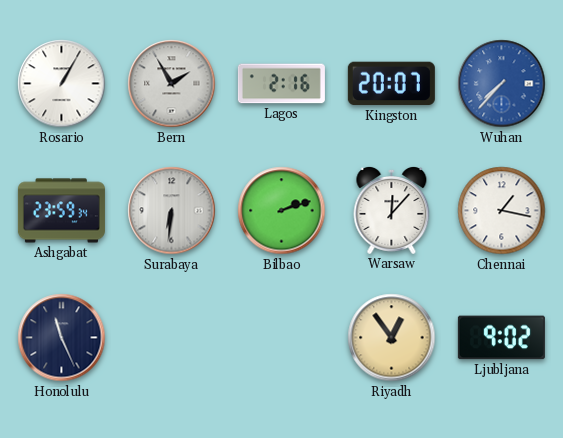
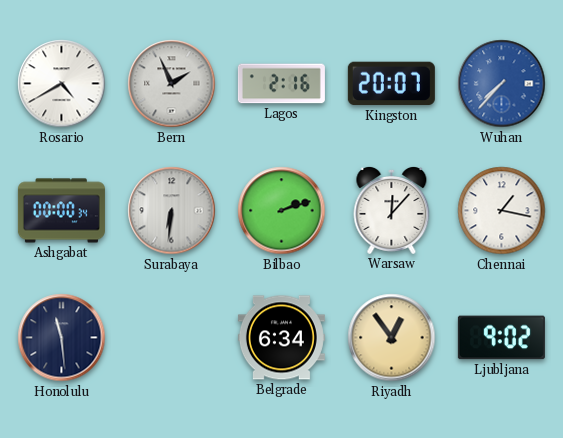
Rosario: 1:05 -> 4:40 (62, 84)
Bern: 1:55 -> 1:56 (172, 84)
Ashgabat: 23:59 -> 00:00 (61, 211)
Honolulu: 11:26 -> 11:29 (62, 338)
Belgrade: none -> 6:34 (281, 338)
